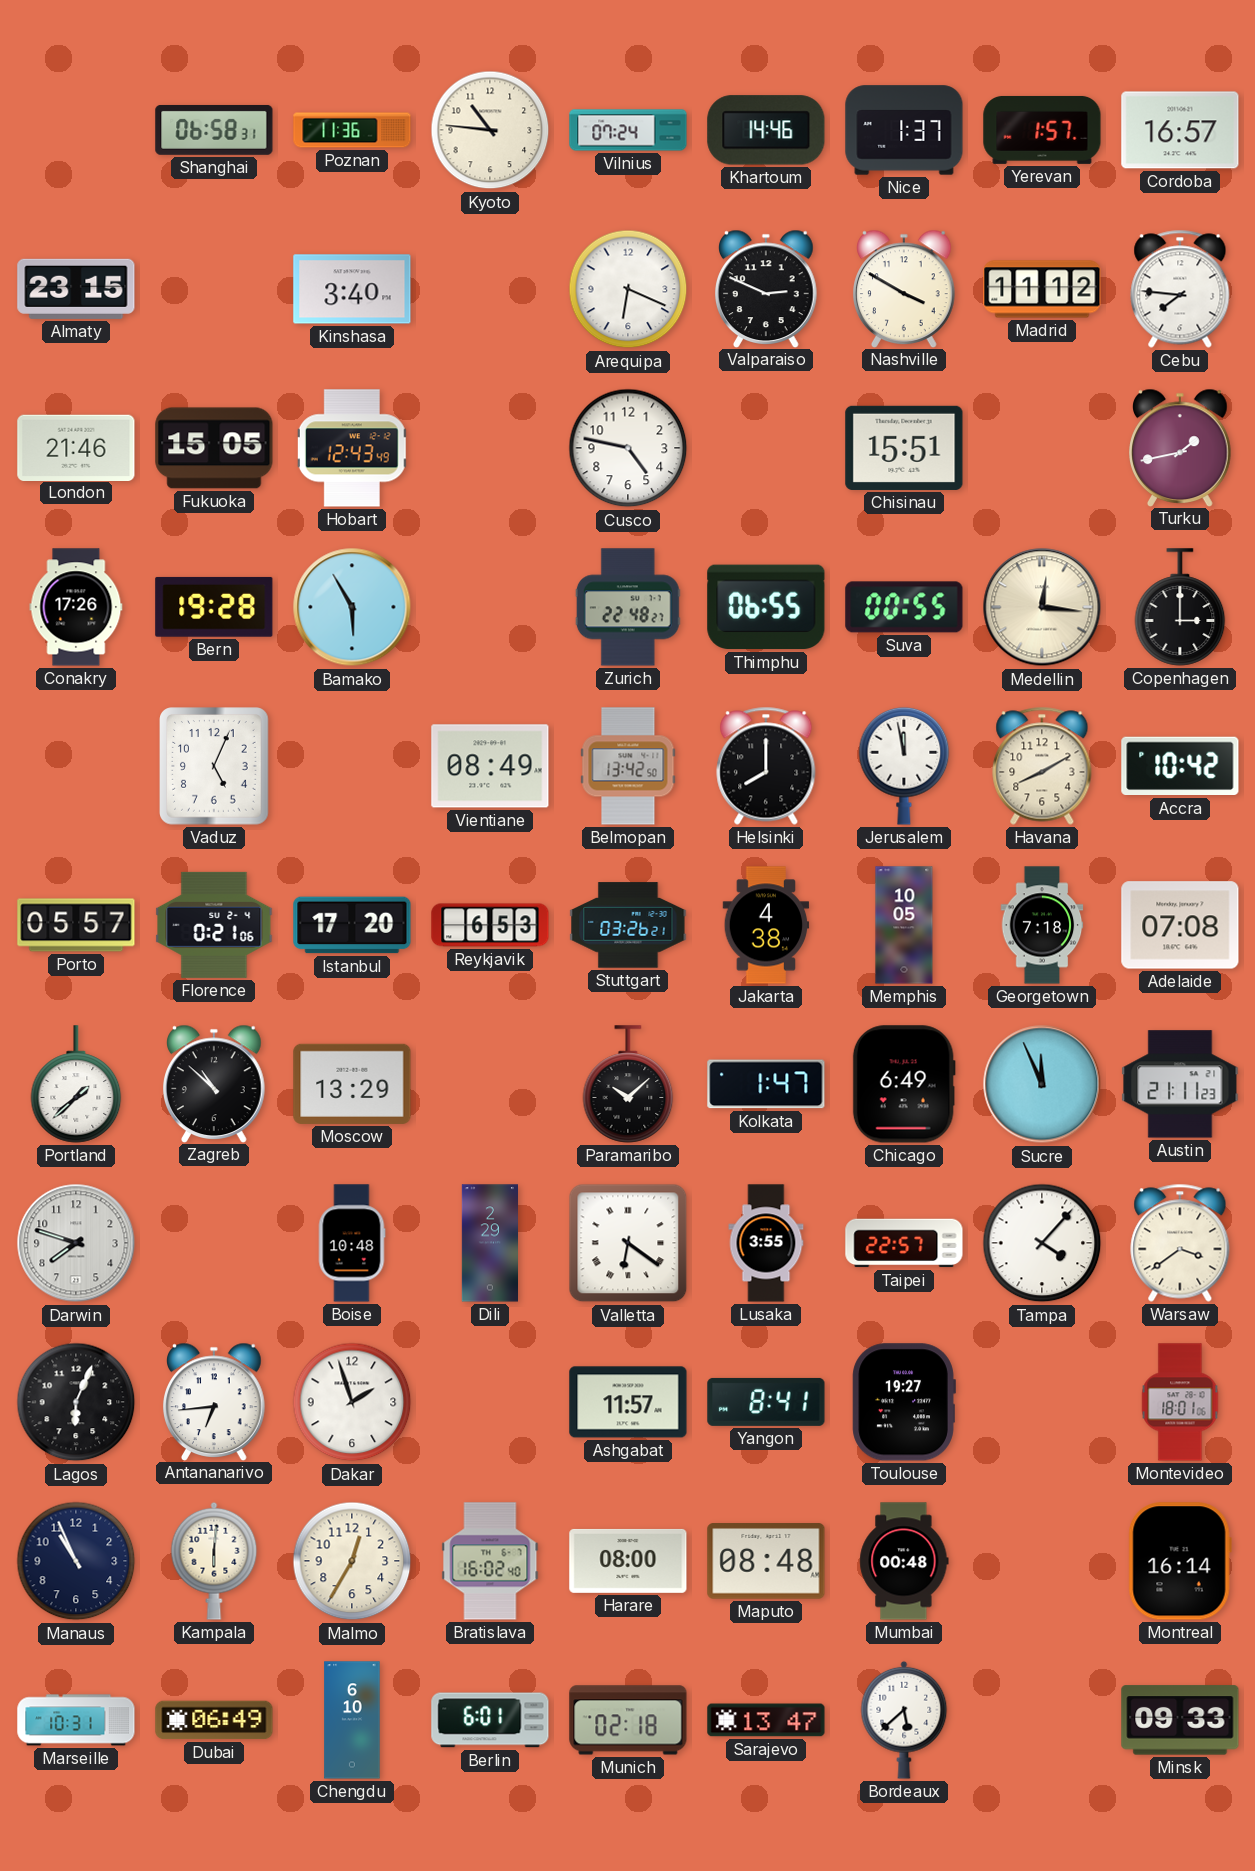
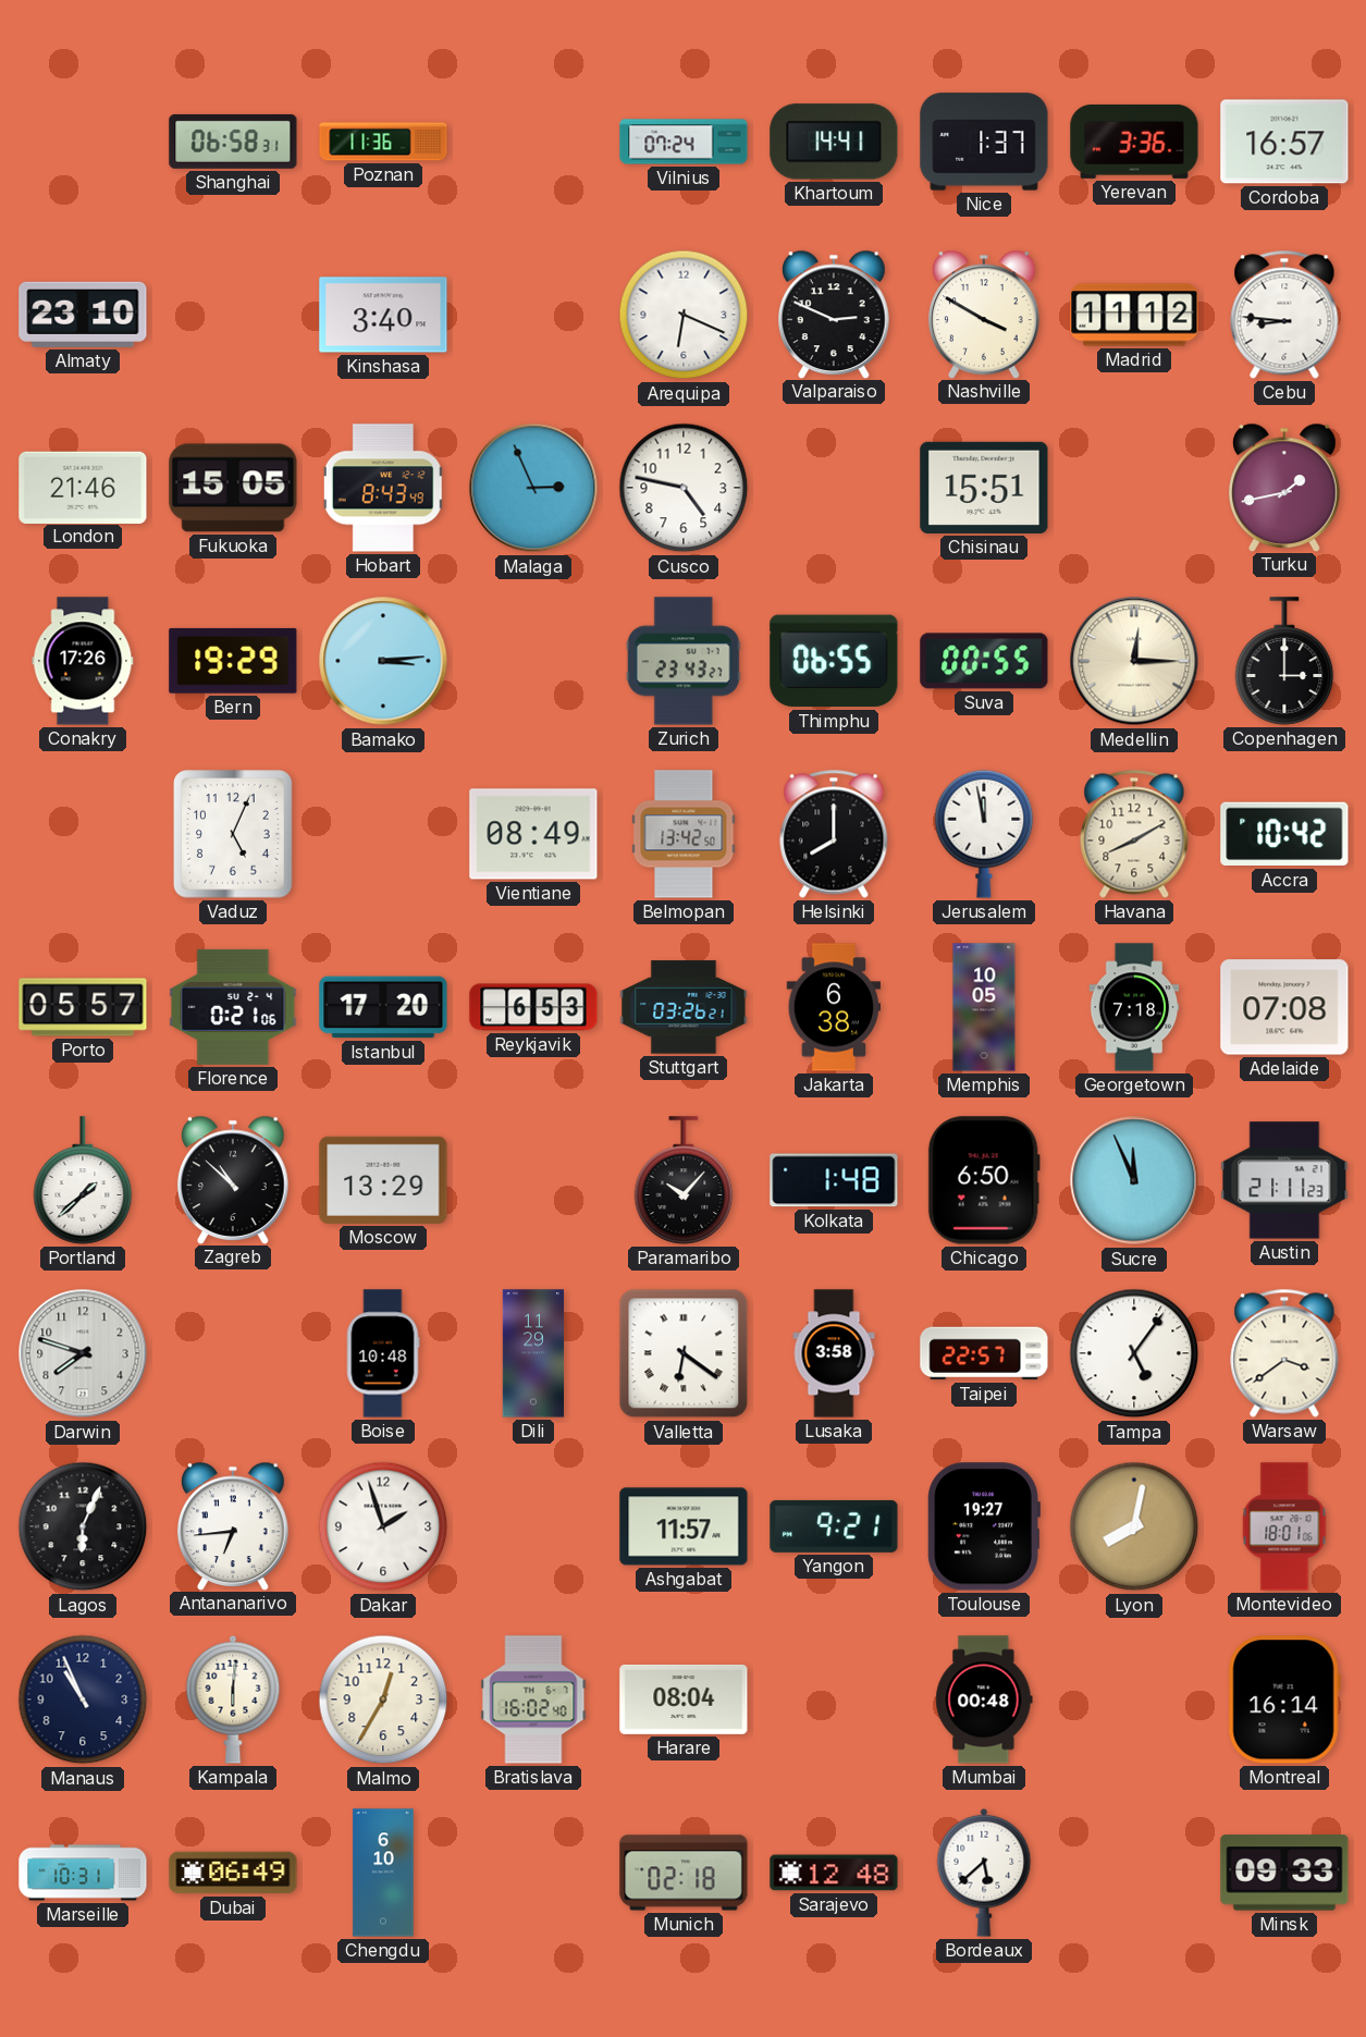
Kyoto: 10:46 -> none (490, 130)
Khartoum: 14:46 -> 14:41 (834, 142)
Yerevan: 1:57 -> 3:36 (1134, 142)
Almaty: 23:15 -> 23:10 (83, 315)
Cebu: 7:46 -> 8:46 (1284, 315)
Hobart: 12:43 -> 8:43 (383, 488)
Malaga: none -> 2:56 (533, 488)
Bern: 19:28 -> 19:29 (233, 661)
Bamako: 5:55 -> 3:14 (383, 661)
Zurich: 22:48 -> 23:43 (684, 661)
Medellin: 12:16 -> 12:15 (1134, 661)
Jakarta: 4:38 -> 6:38 (834, 1007)
Paramaribo: 10:08 -> 10:07 (684, 1180)
Kolkata: 1:47 -> 1:48 (834, 1180)
Chicago: 6:49 -> 6:50 (984, 1180)
Dili: 2:29 -> 11:29 (532, 1353)
Lusaka: 3:55 -> 3:58 (834, 1353)
Tampa: 4:07 -> 5:06 (1134, 1353)
Yangon: 8:41 -> 9:21 (834, 1526)
Lyon: none -> 8:02 (1134, 1526)
Harare: 08:00 -> 08:04 (684, 1699)
Maputo: 08:48 -> none (766, 1561)
Berlin: 6:01 -> none (490, 1720)
Sarajevo: 13:47 -> 12:48 (834, 1873)
